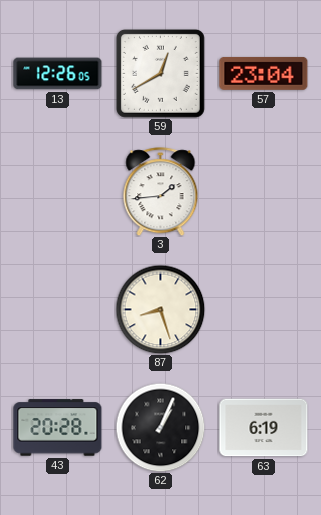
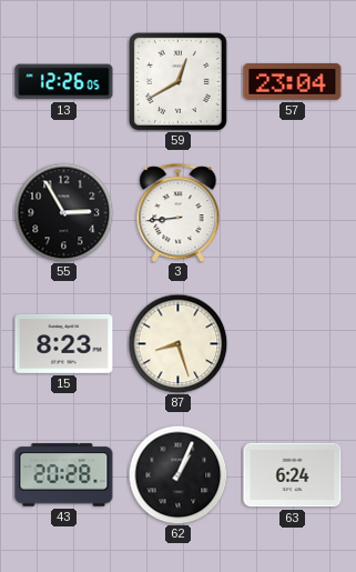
55: none -> 2:55 (63, 212)
3: 1:44 -> 8:44 (179, 213)
15: none -> 8:23 (64, 343)
63: 6:19 -> 6:24 (293, 475)
